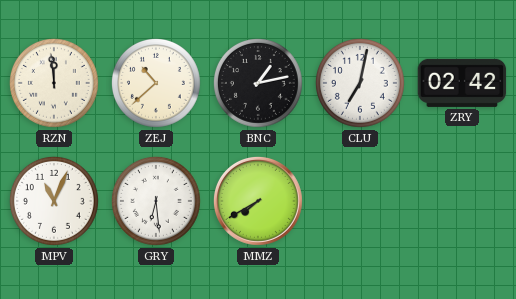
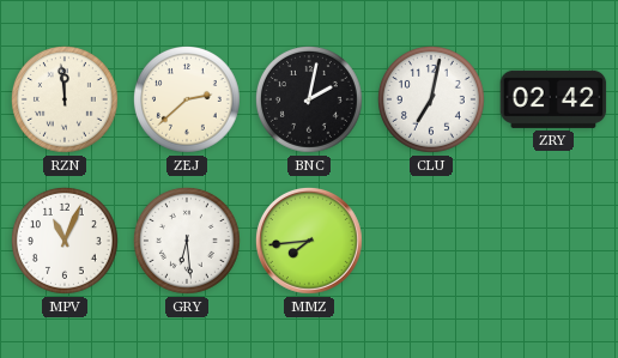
ZEJ: 10:38 -> 2:38 (187, 99)
BNC: 1:13 -> 2:02 (309, 99)
MMZ: 7:40 -> 7:44 (309, 241)
